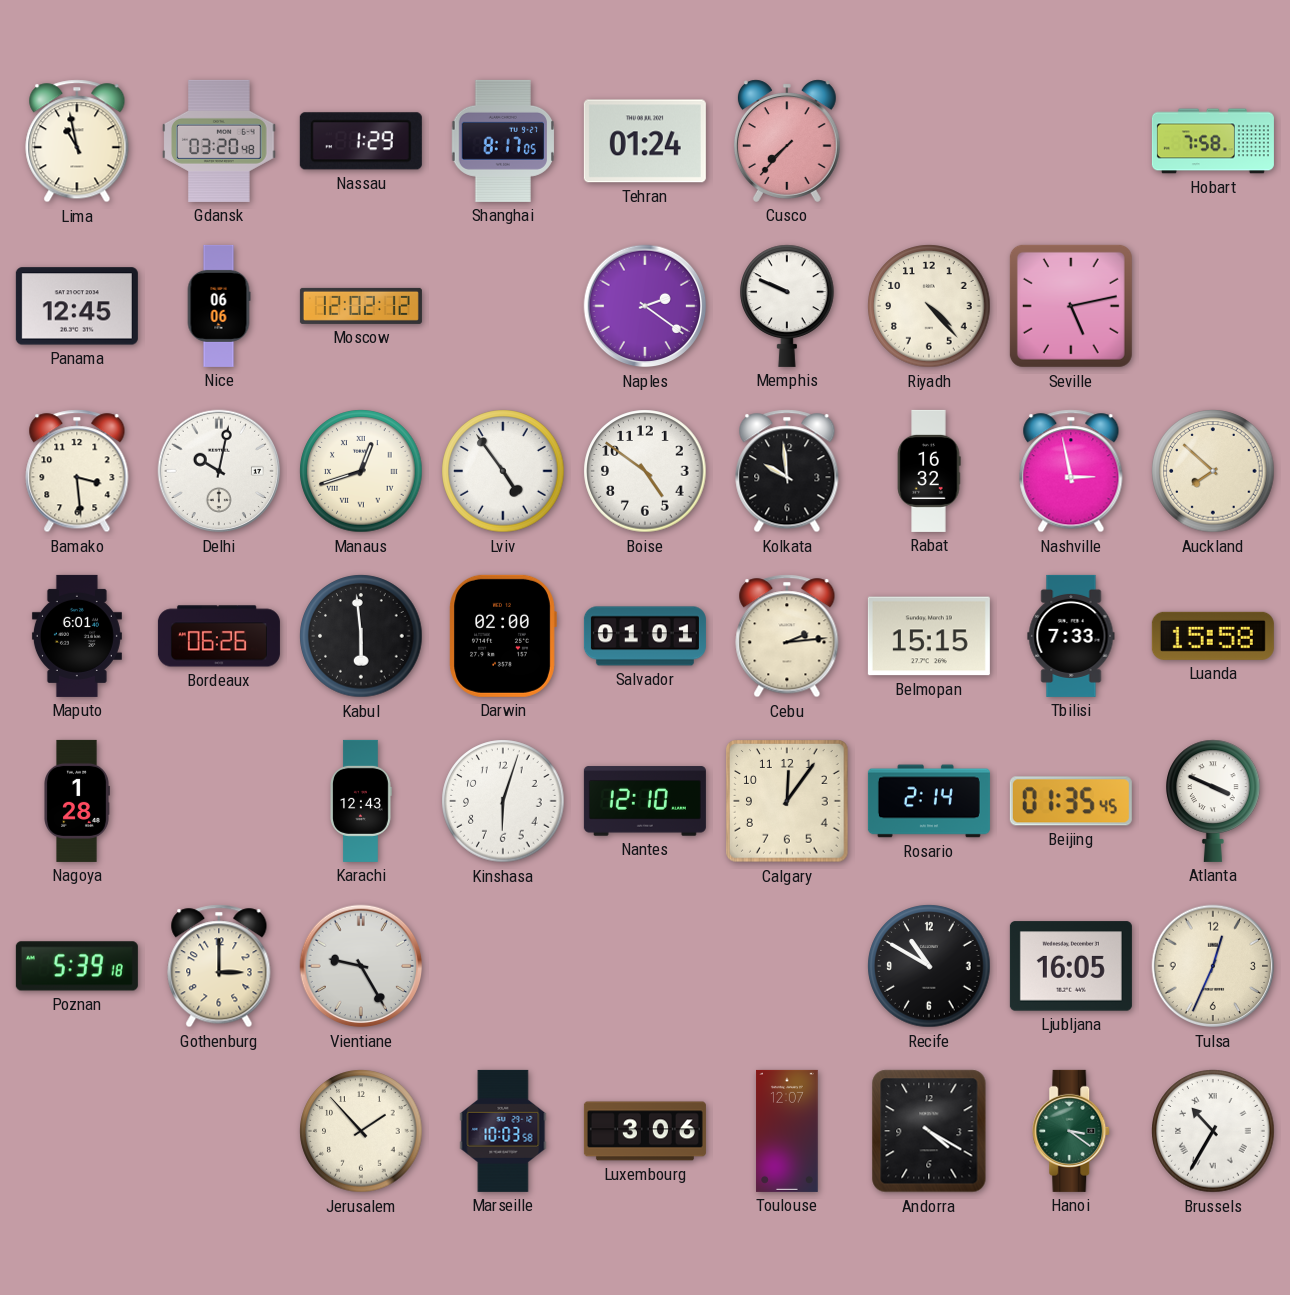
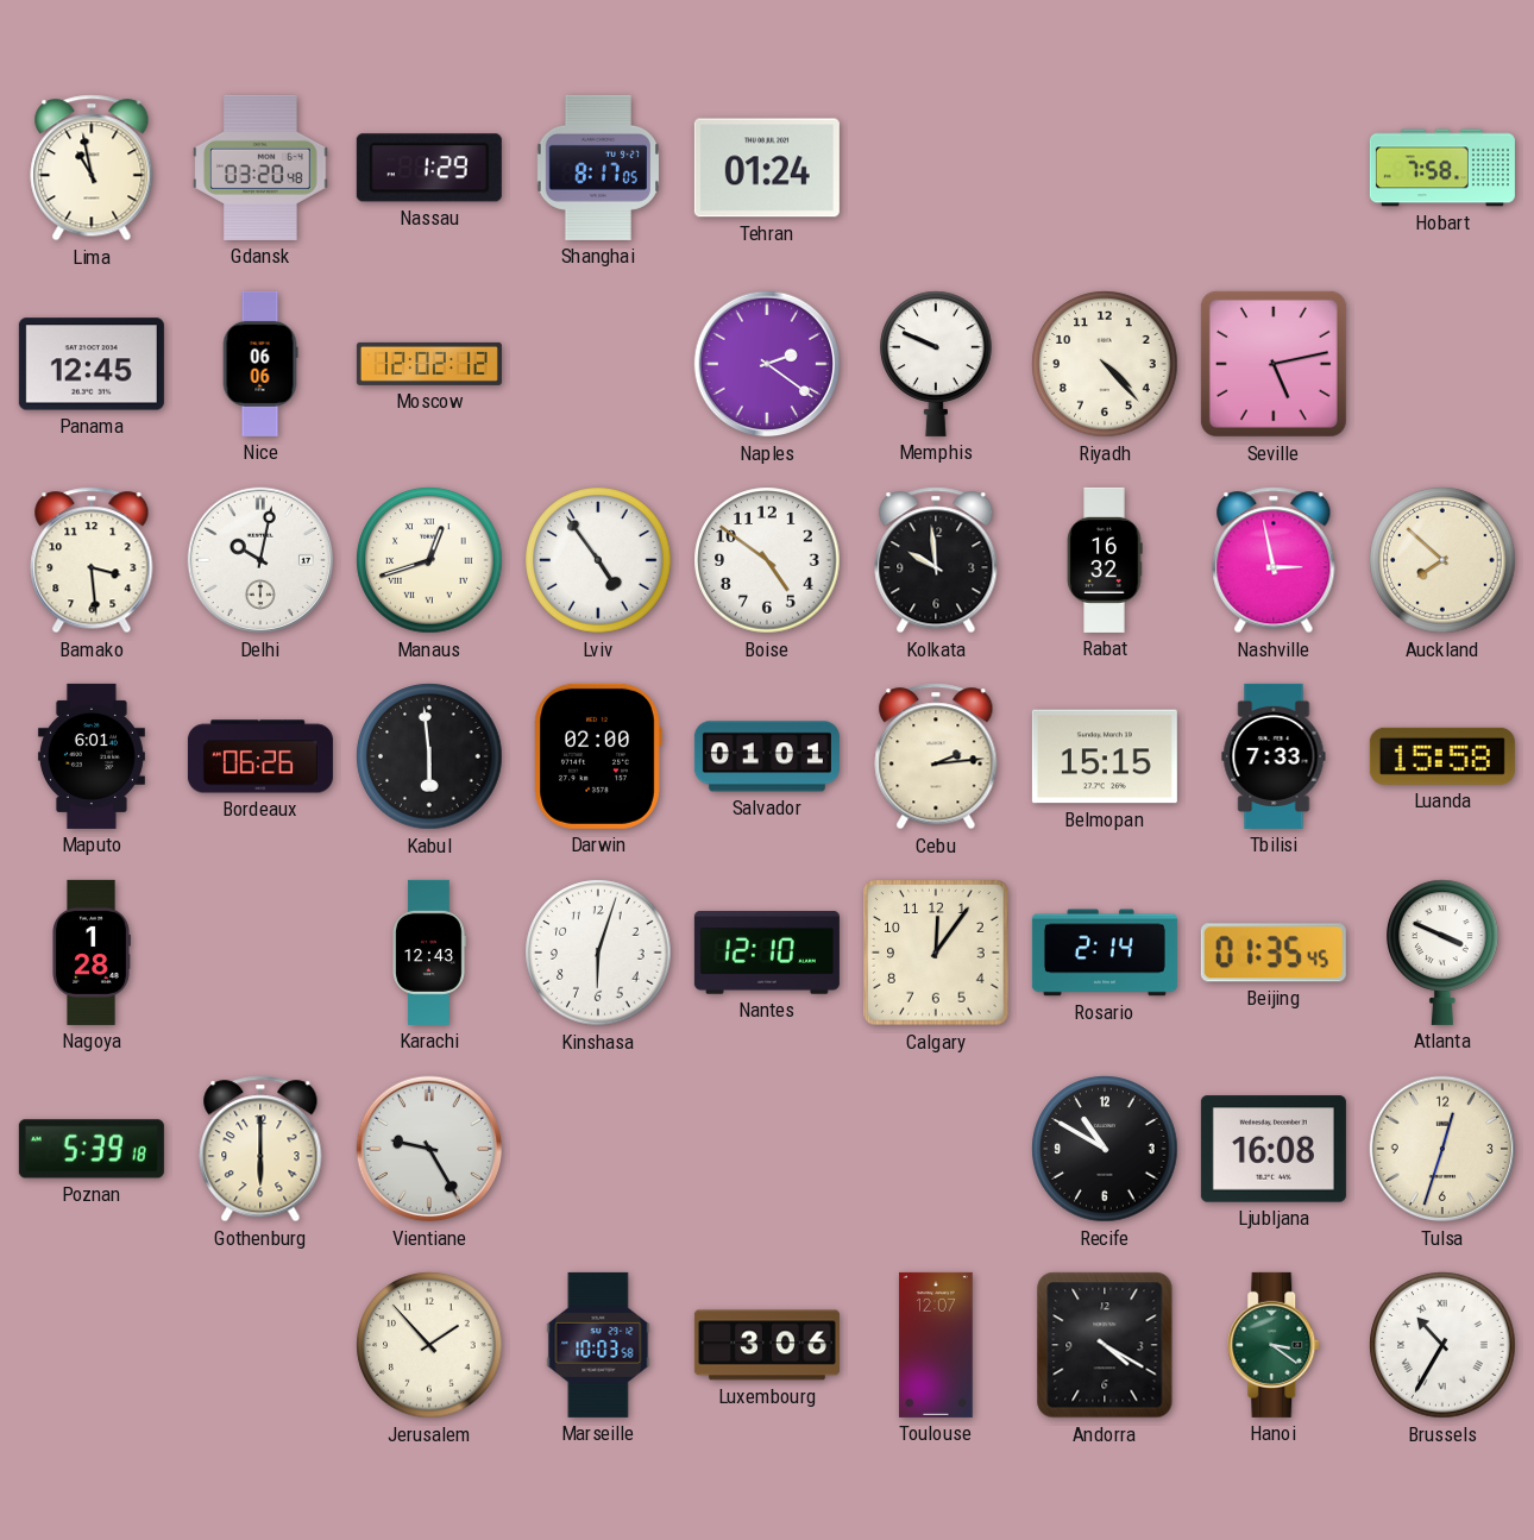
Cusco: 7:37 -> none (787, 141)
Gothenburg: 3:00 -> 6:00 (260, 1149)
Ljubljana: 16:05 -> 16:08 (1274, 1149)
Tulsa: 12:34 -> 12:33 (1442, 1149)
